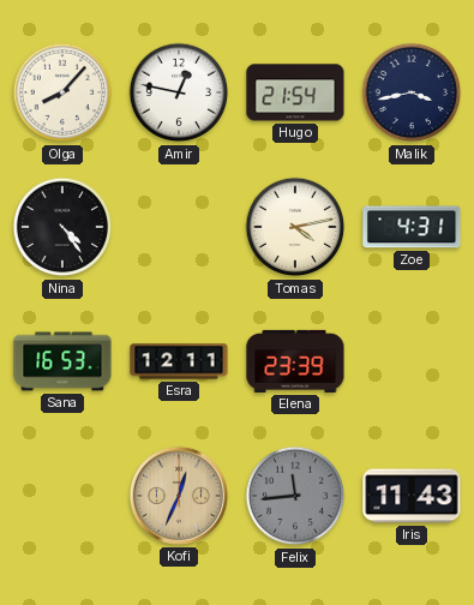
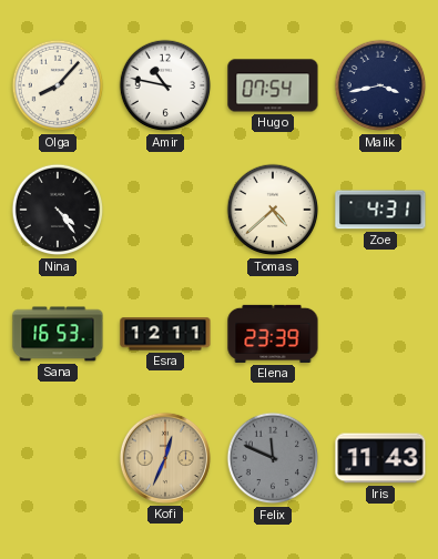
Amir: 12:47 -> 10:47 (165, 85)
Hugo: 21:54 -> 07:54 (273, 85)
Tomas: 4:13 -> 4:38 (273, 210)
Felix: 11:44 -> 11:49 (273, 458)
